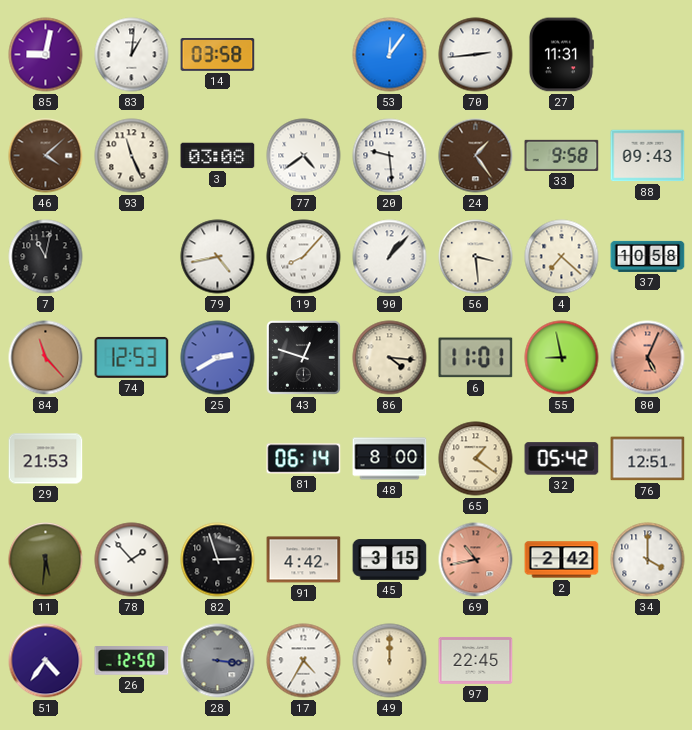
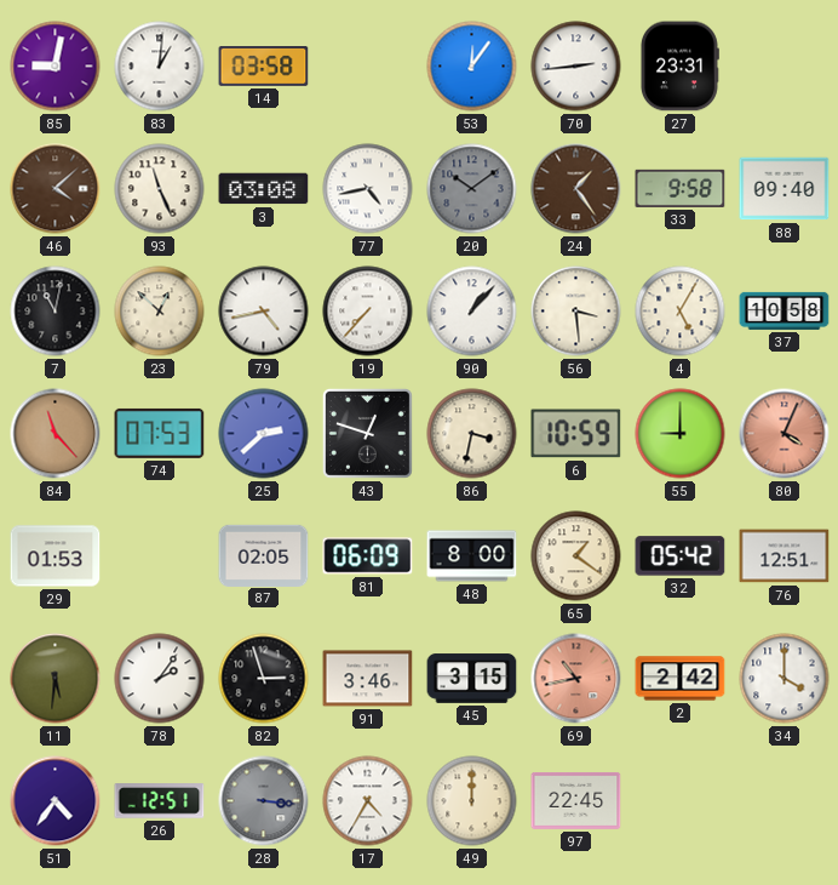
27: 11:31 -> 23:31 (679, 67)
77: 4:39 -> 4:43 (368, 189)
20: 9:29 -> 10:09 (472, 189)
20 dial: white -> grey (472, 189)
88: 09:43 -> 09:40 (785, 189)
23: none -> 12:52 (160, 312)
19: 8:07 -> 7:37 (368, 312)
4: 7:22 -> 5:05 (681, 312)
74: 12:53 -> 07:53 (160, 433)
25: 2:40 -> 2:38 (264, 434)
86: 4:16 -> 3:32 (472, 434)
6: 11:01 -> 10:59 (576, 434)
55: 8:58 -> 9:00 (681, 434)
80: 5:04 -> 4:04 (785, 434)
29: 21:53 -> 01:53 (56, 556)
87: none -> 02:05 (264, 555)
81: 06:14 -> 06:09 (368, 556)
78: 1:53 -> 2:06 (160, 679)
91: 4:42 -> 3:46 (368, 679)
26: 12:50 -> 12:51 (160, 801)
